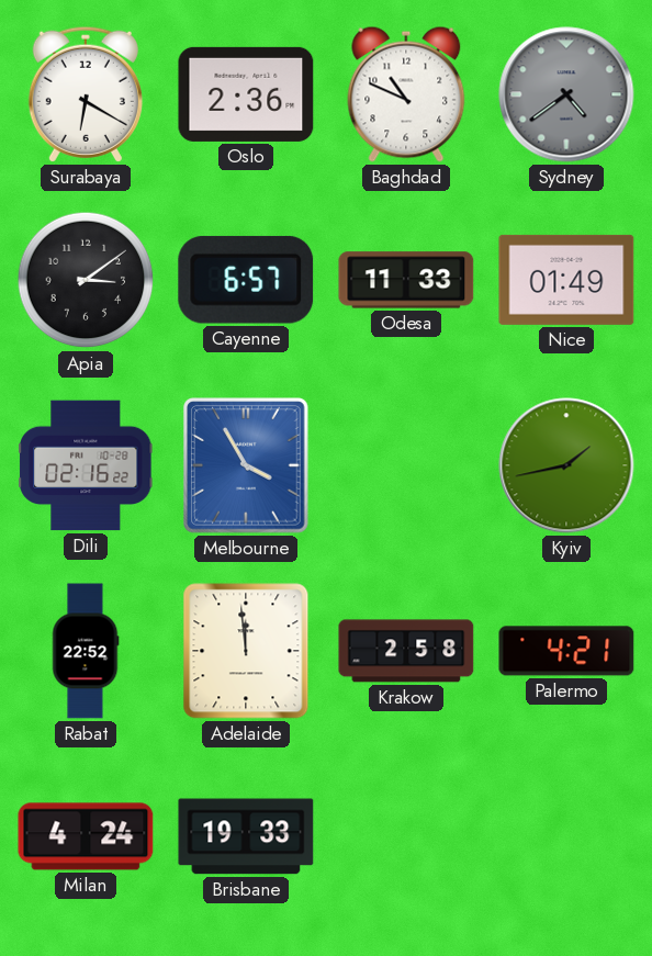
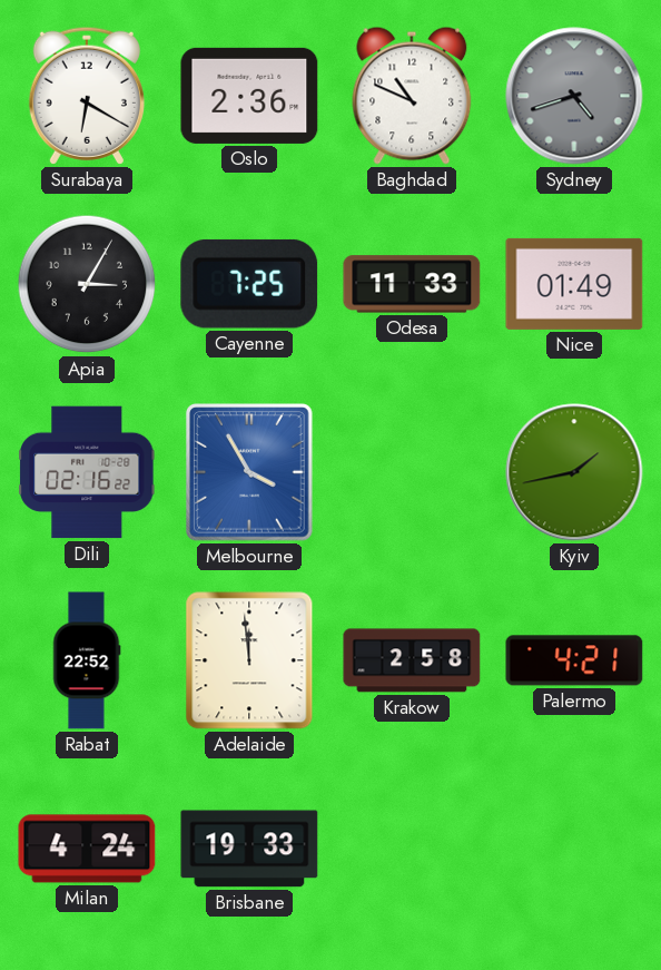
Sydney: 4:39 -> 4:42 (574, 96)
Apia: 3:09 -> 3:05 (87, 284)
Cayenne: 6:57 -> 7:25 (249, 284)
